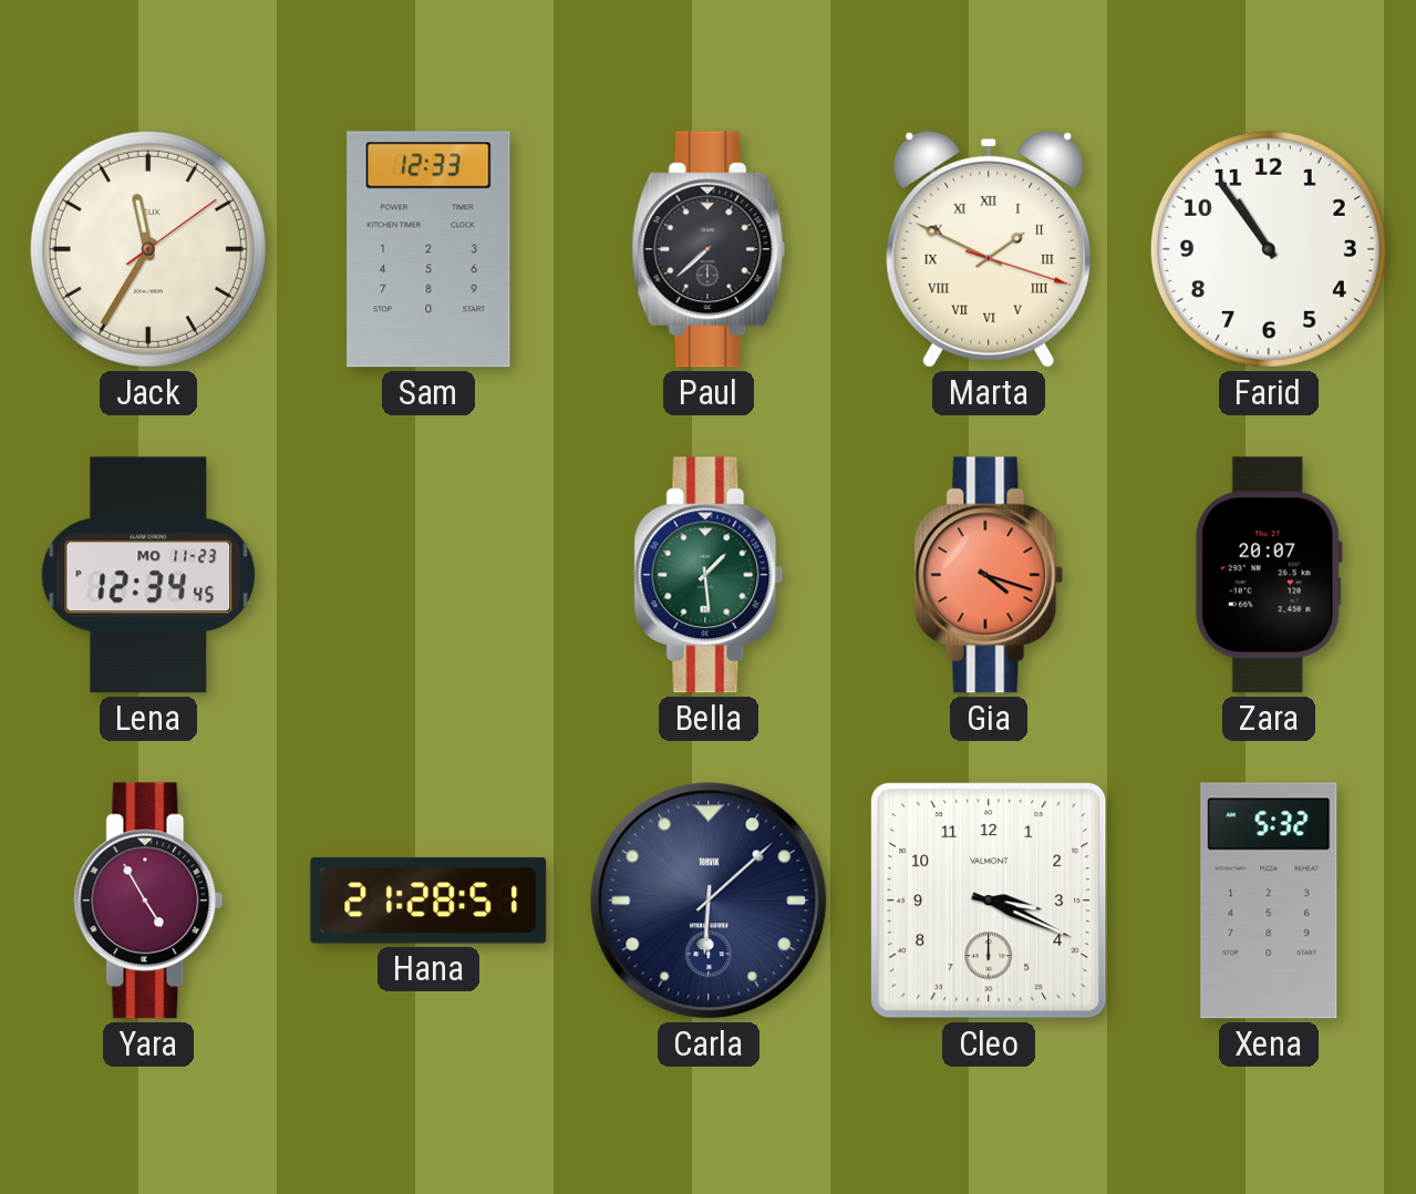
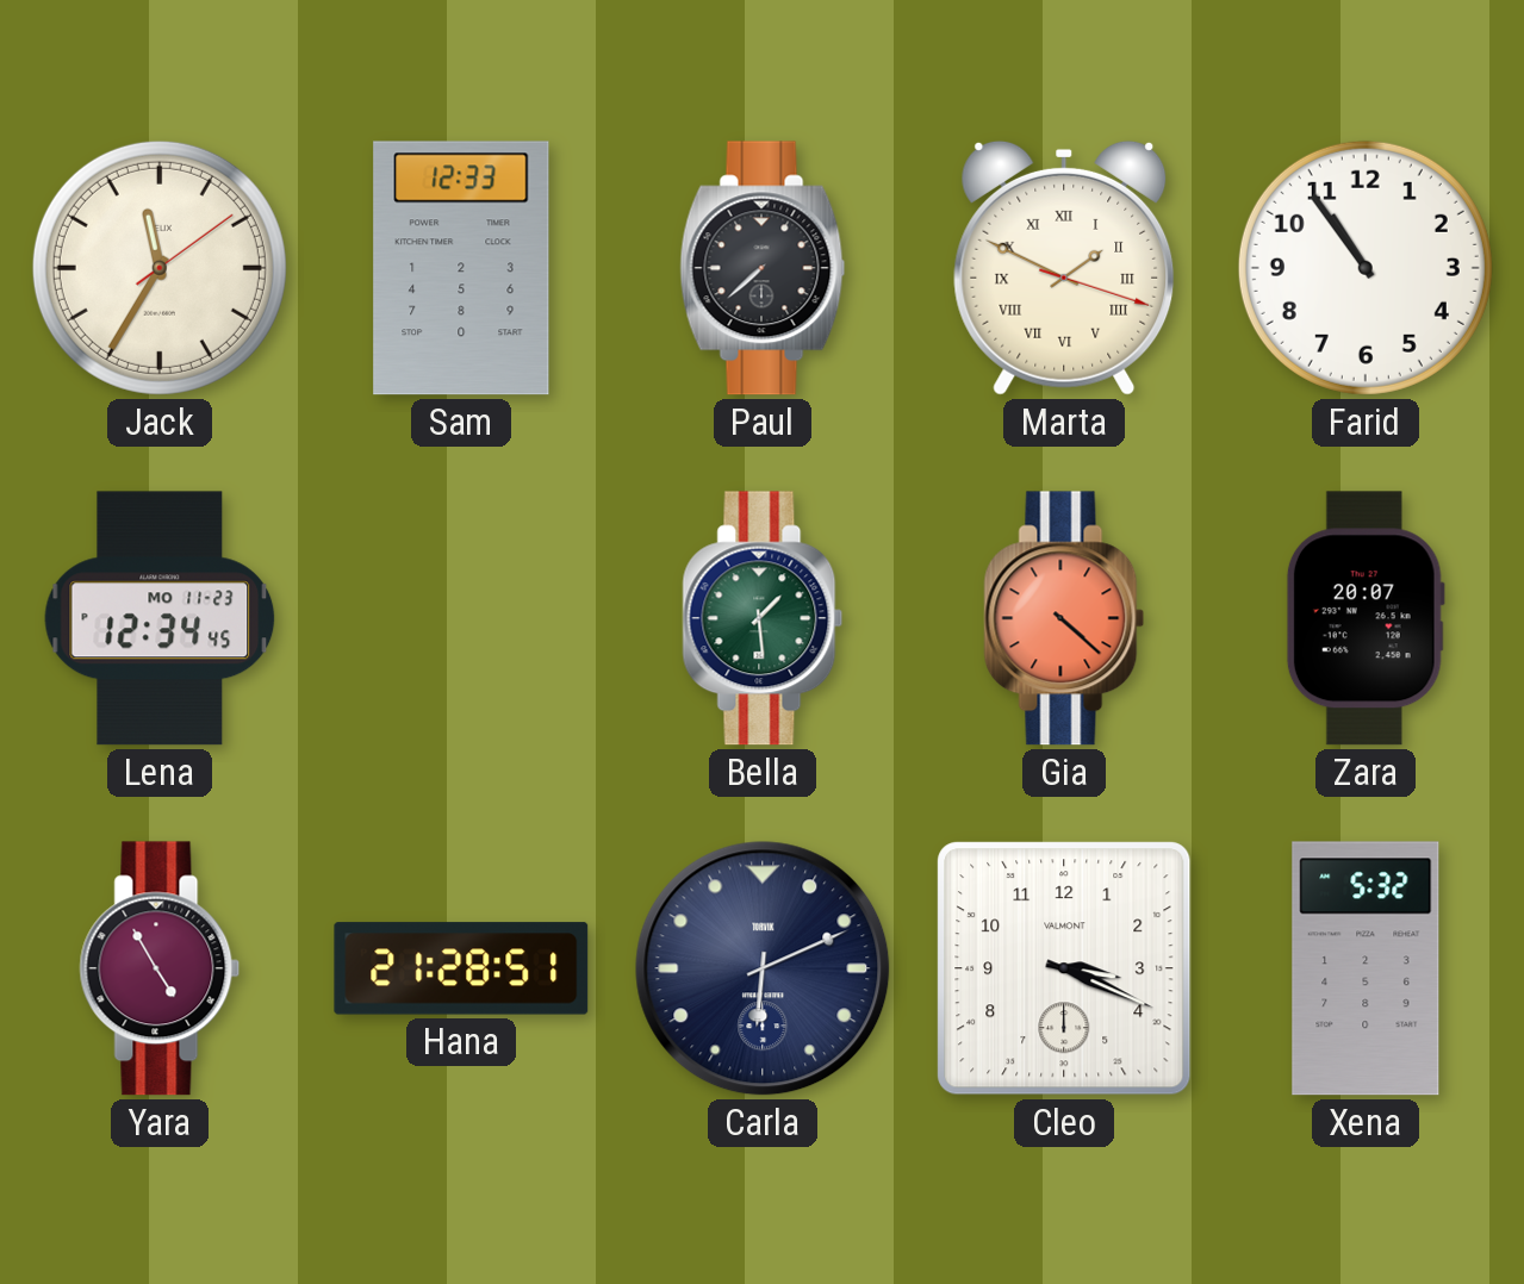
Gia: 4:18 -> 4:22 (1064, 618)
Carla: 6:08 -> 6:11 (763, 968)
